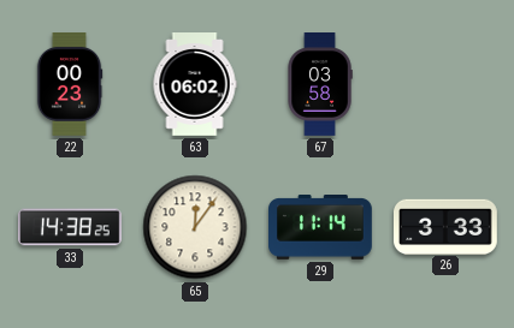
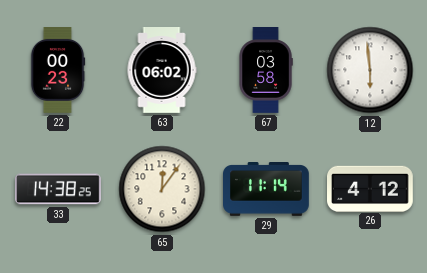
12: none -> 5:59 (370, 70)
26: 3:33 -> 4:12 (371, 188)
